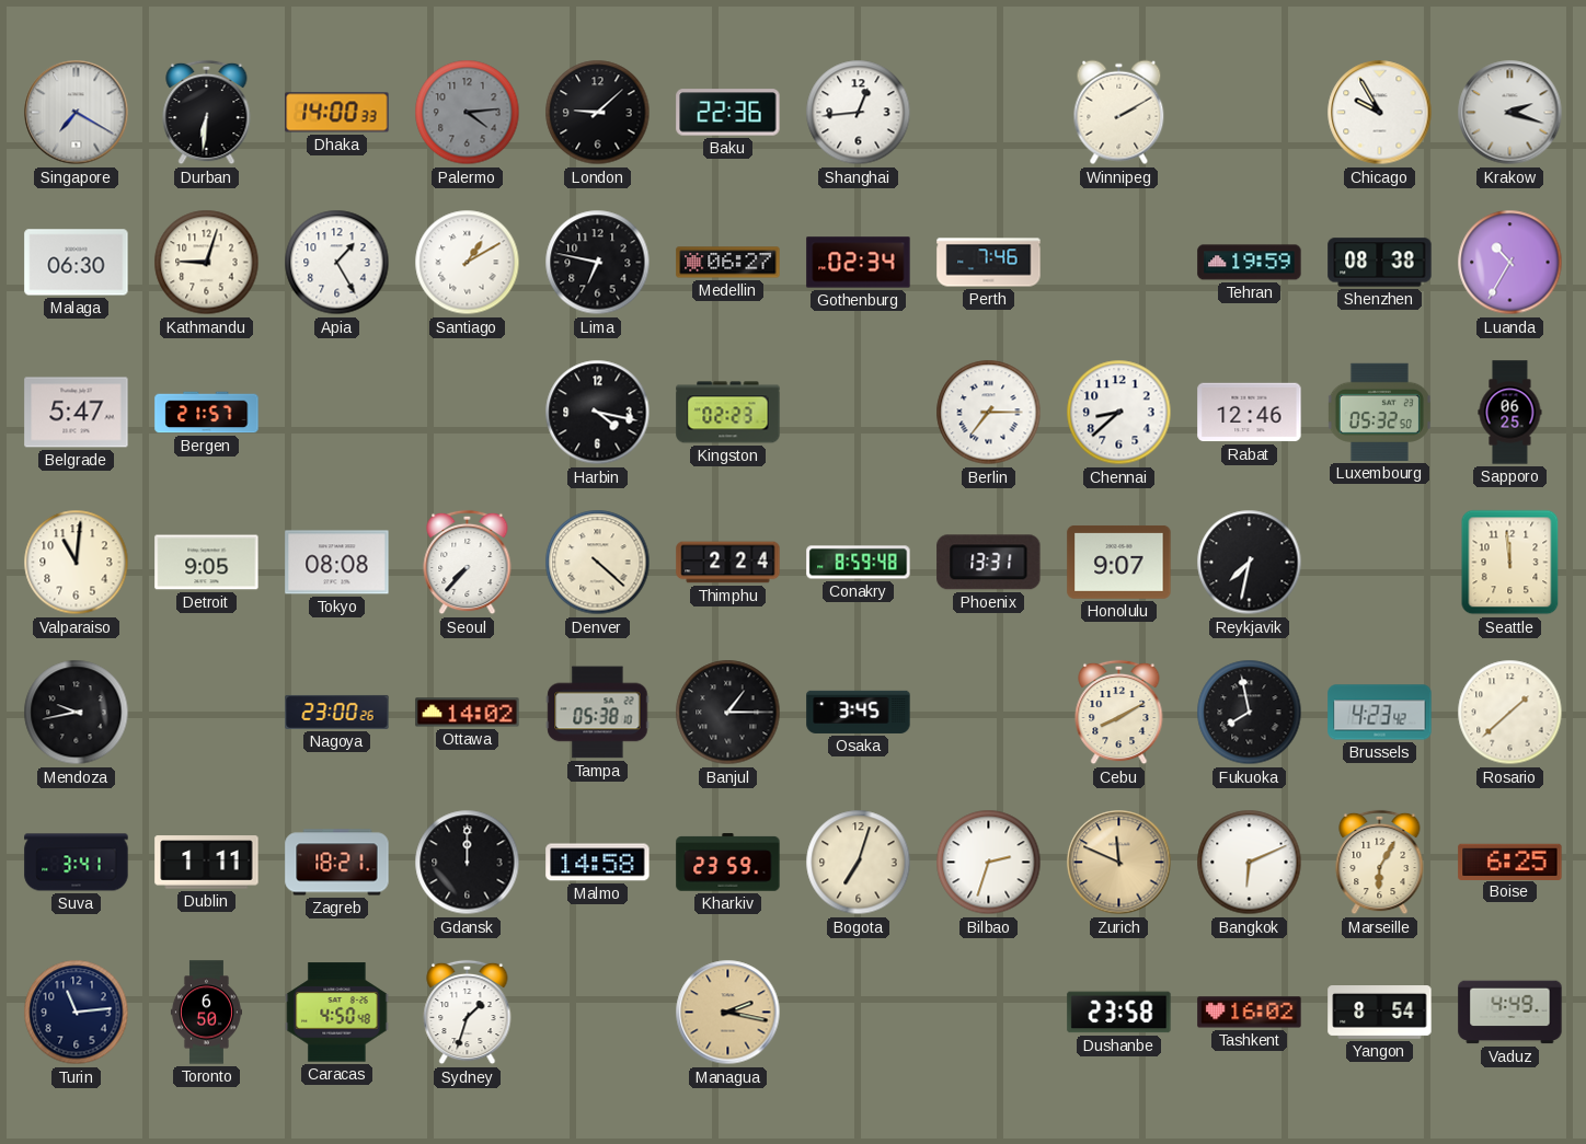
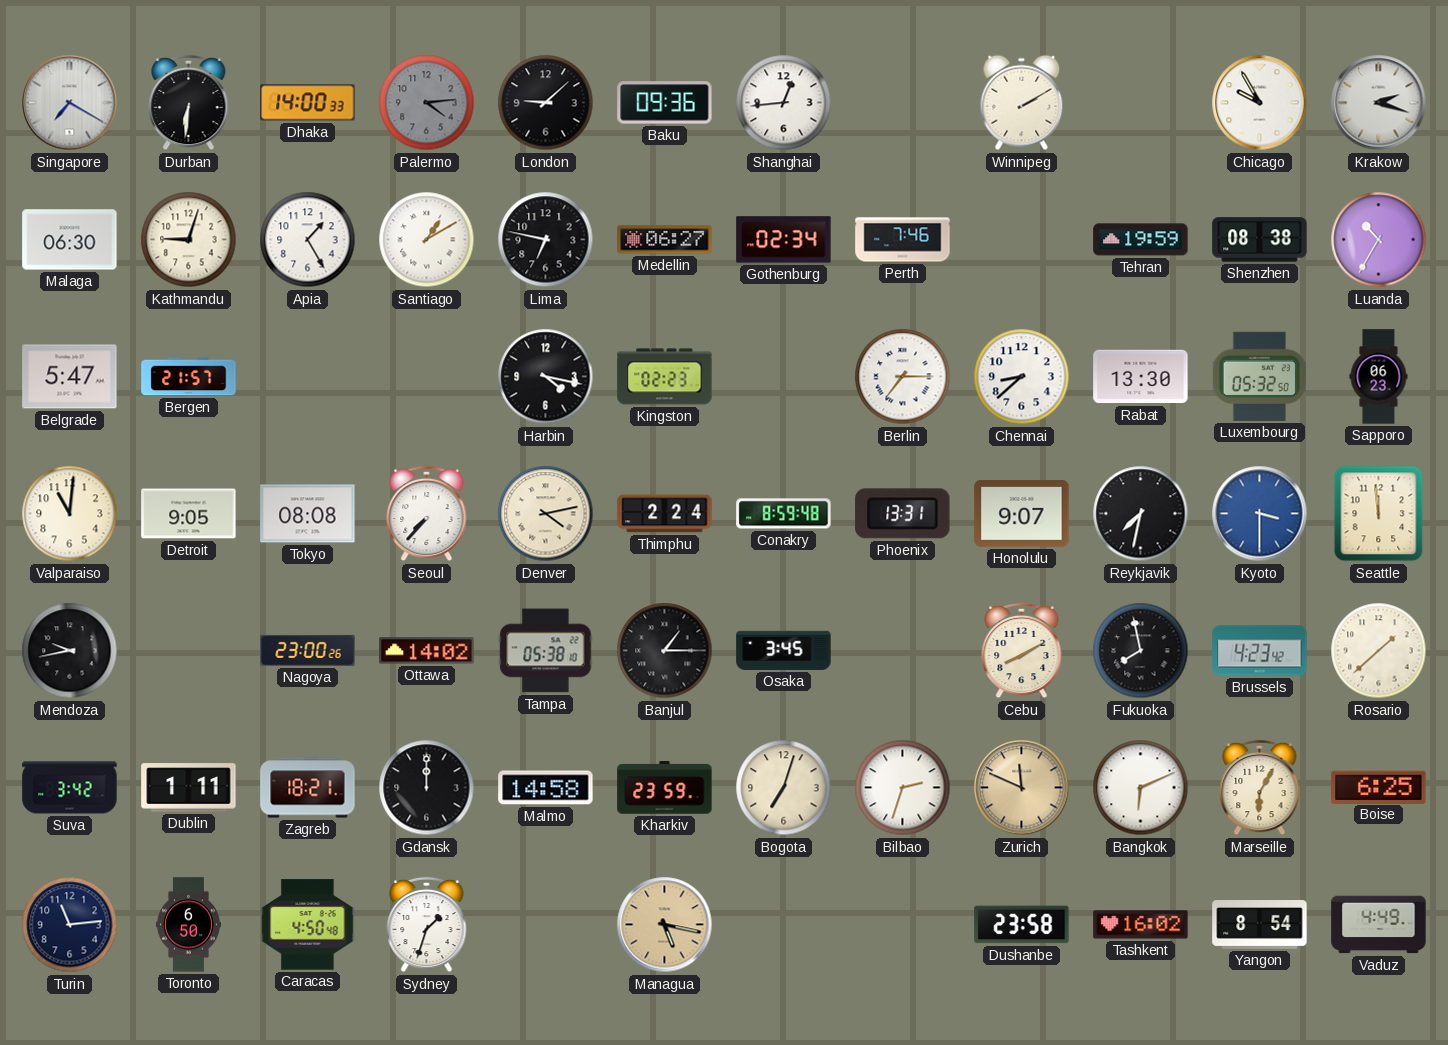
Baku: 22:36 -> 09:36 (665, 103)
Rabat: 12:46 -> 13:30 (1141, 377)
Sapporo: 06:25 -> 06:23 (1379, 377)
Denver: 4:22 -> 4:13 (546, 514)
Kyoto: none -> 3:30 (1260, 514)
Suva: 3:41 -> 3:42 (70, 788)
Managua: 2:17 -> 5:17 (665, 925)
